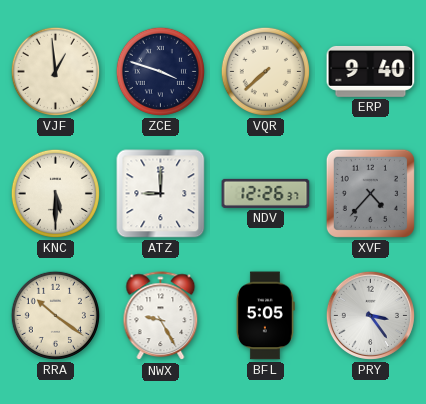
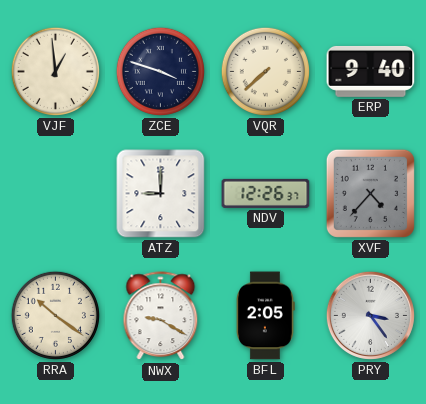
KNC: 5:30 -> none (55, 193)
NWX: 9:25 -> 9:20 (161, 316)
BFL: 5:05 -> 2:05 (266, 316)
